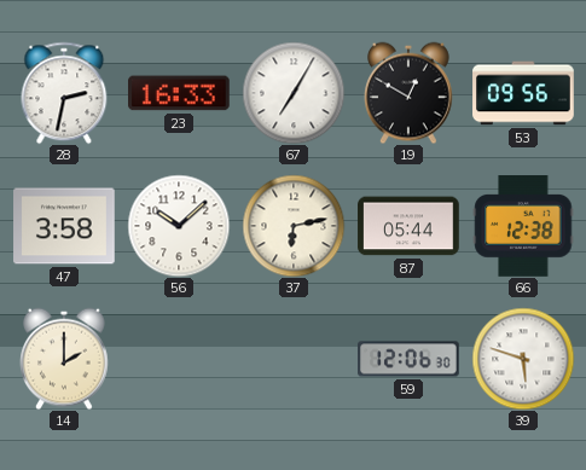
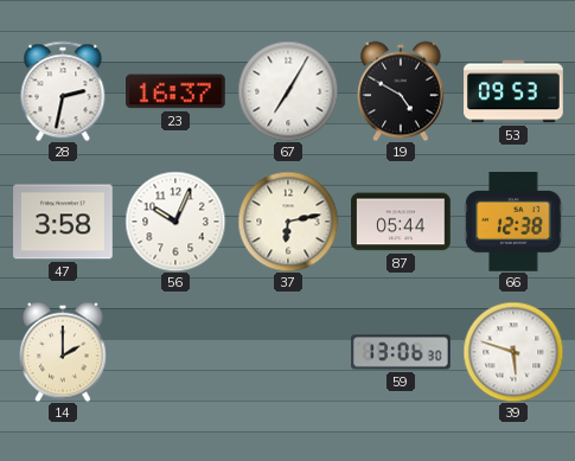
23: 16:33 -> 16:37 (177, 91)
19: 12:50 -> 4:50 (402, 91)
53: 09:56 -> 09:53 (513, 91)
56: 10:08 -> 10:04 (175, 222)
59: 12:06 -> 13:06 (401, 352)
